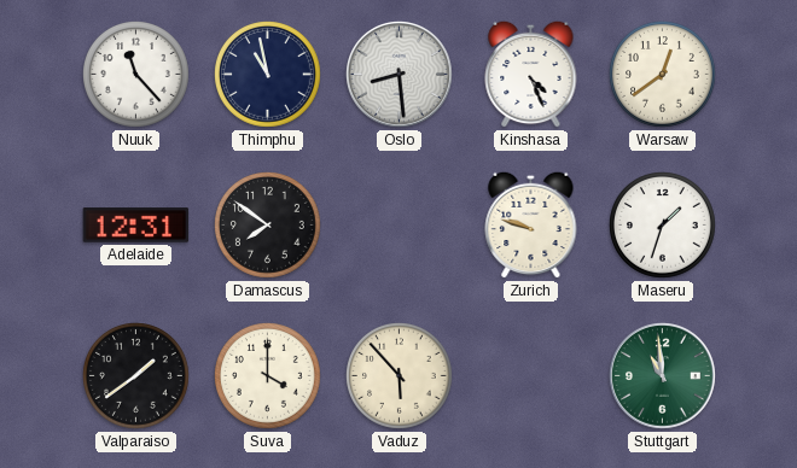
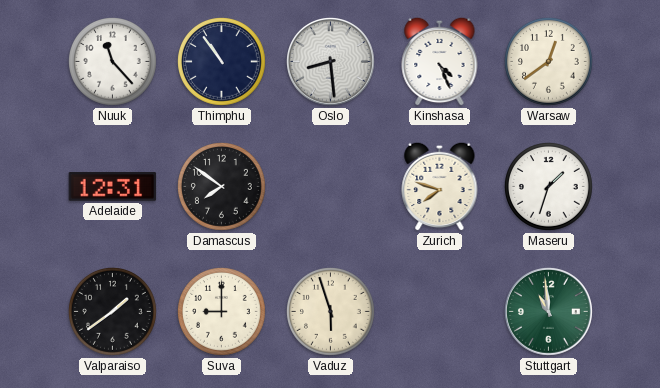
Thimphu: 10:58 -> 10:54 (222, 62)
Zurich: 9:48 -> 7:48 (440, 186)
Suva: 4:00 -> 9:00 (222, 312)
Vaduz: 5:53 -> 5:57 (331, 312)
